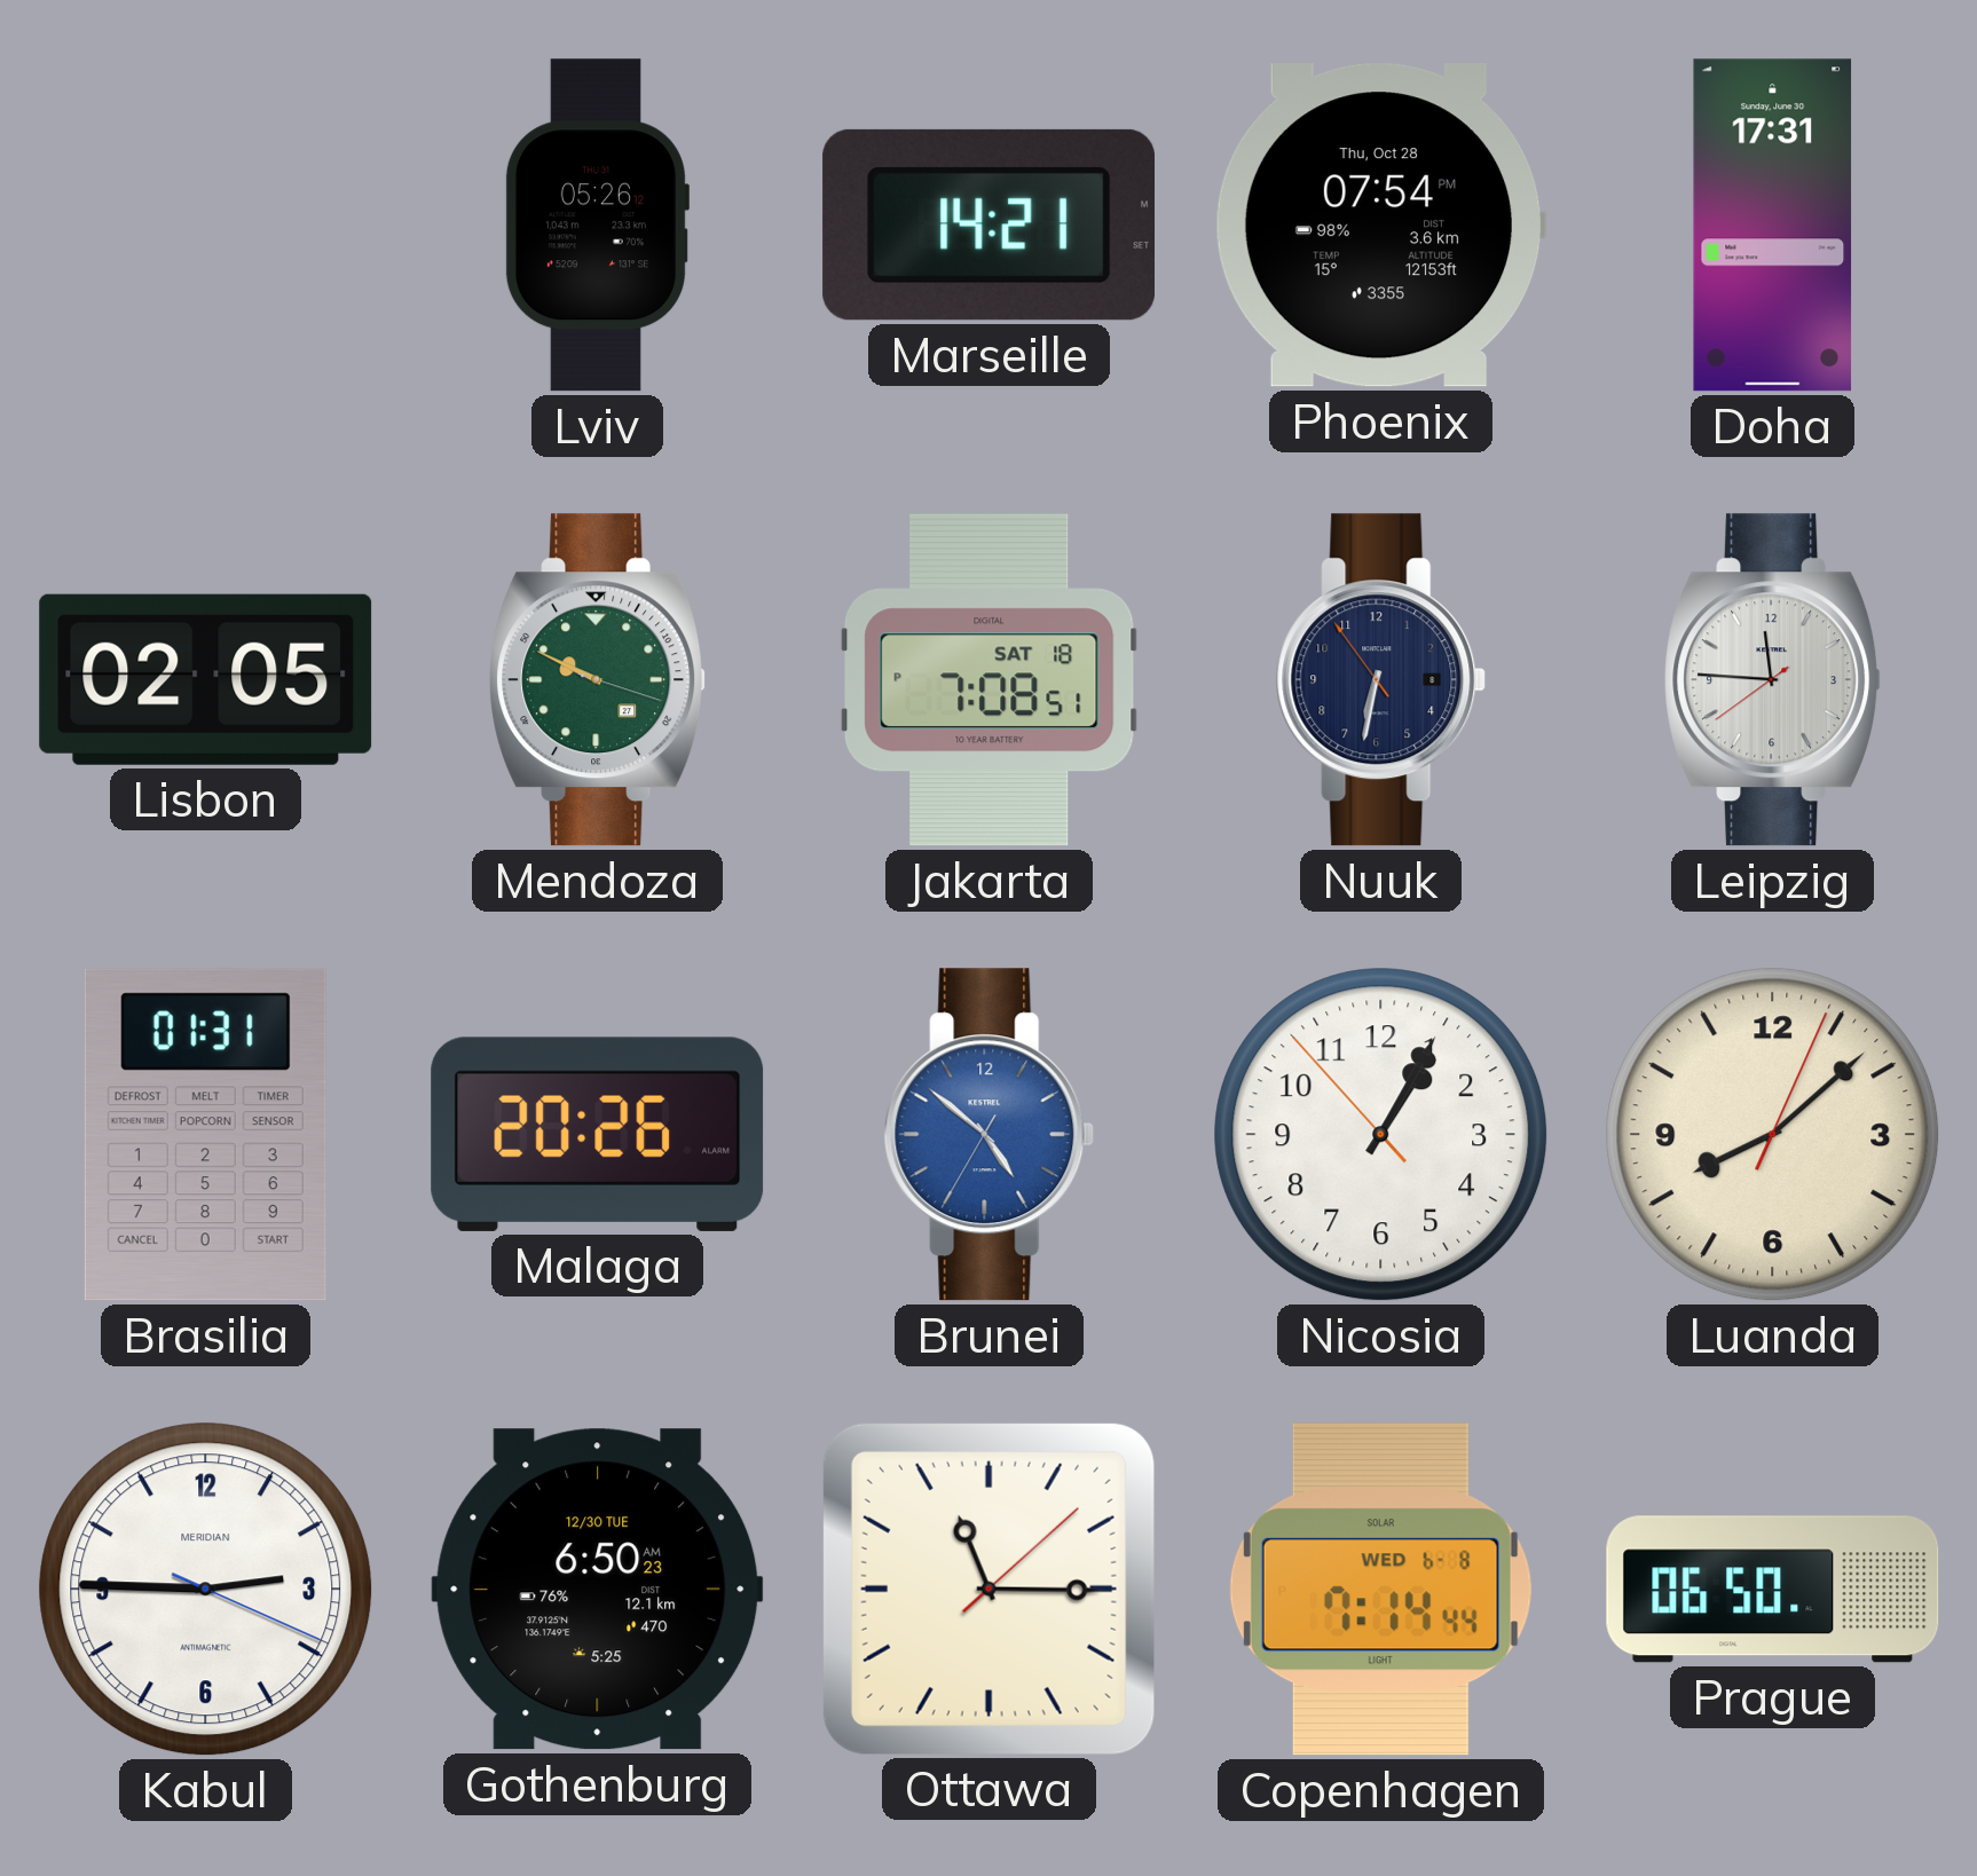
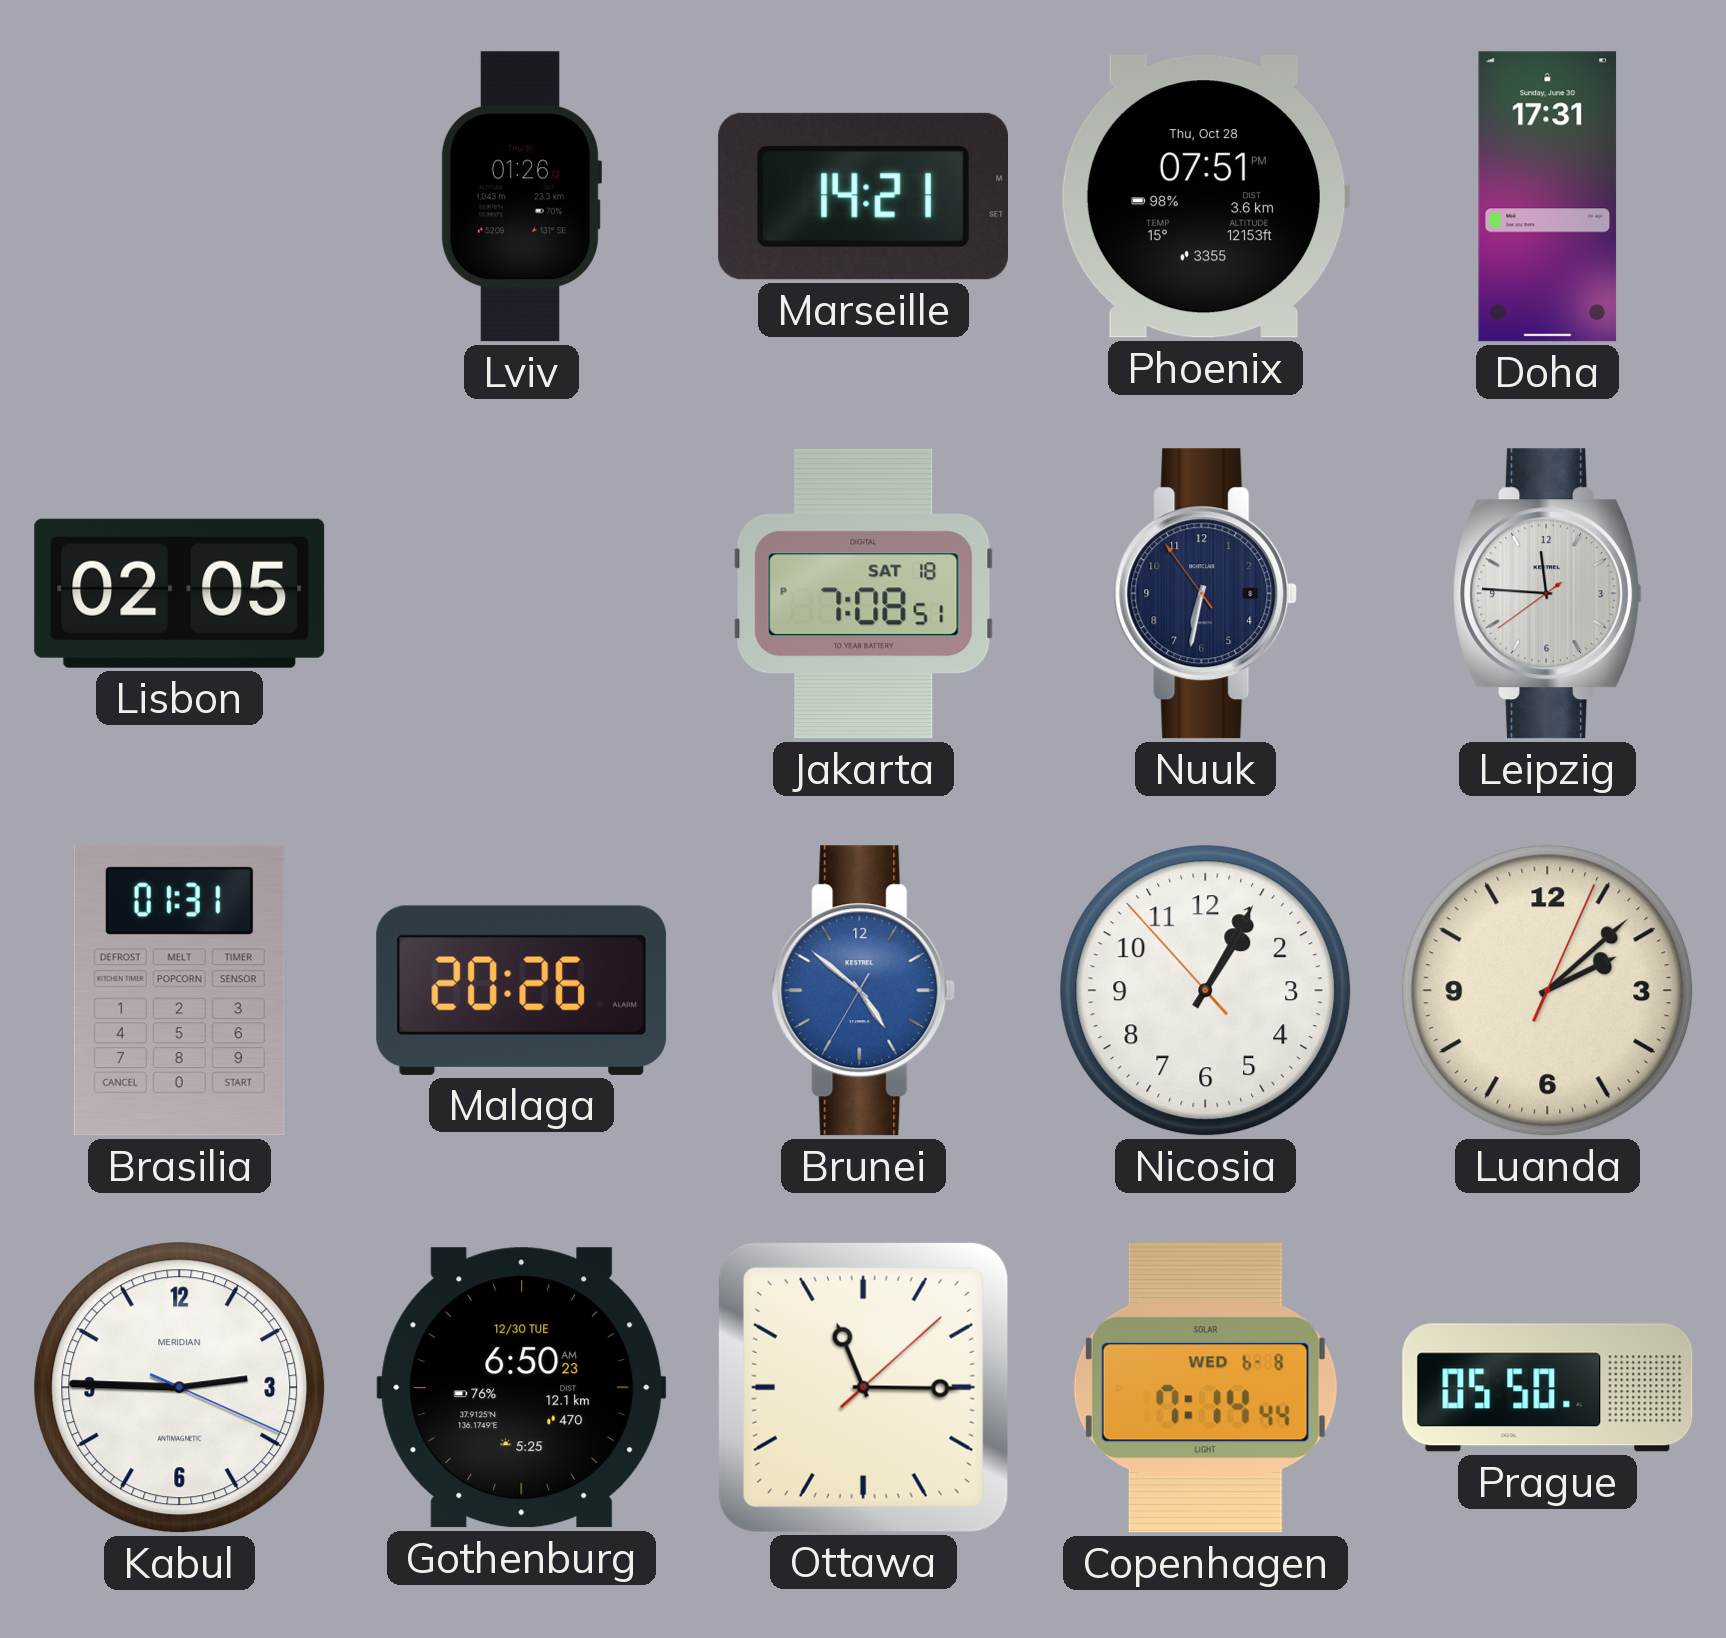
Lviv: 05:26 -> 01:26 (520, 197)
Phoenix: 07:54 -> 07:51 (1205, 197)
Mendoza: 9:49 -> none (598, 680)
Luanda: 8:08 -> 2:08 (1548, 991)
Prague: 06:50 -> 05:50 (1548, 1388)
